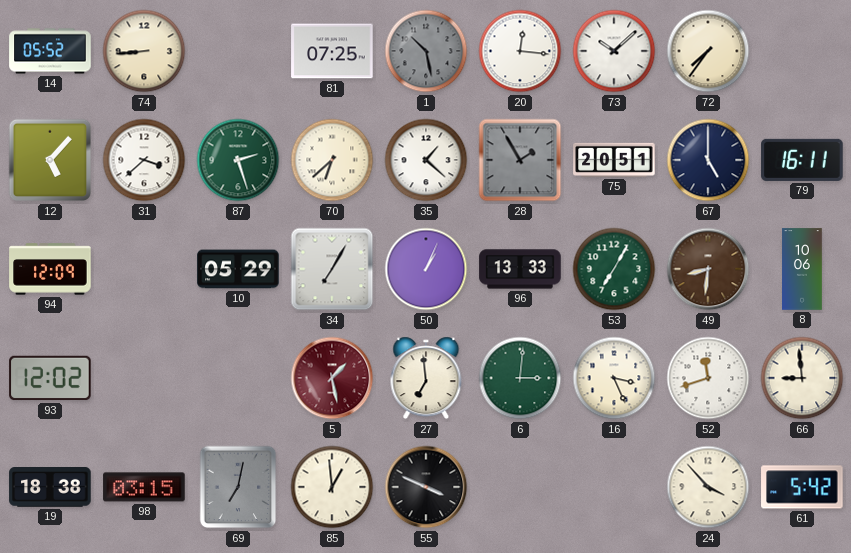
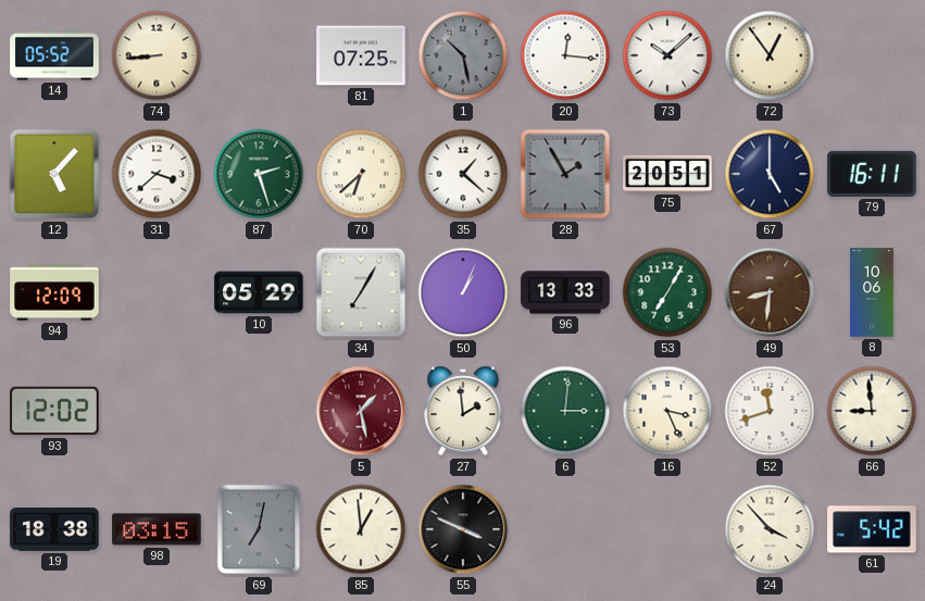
72: 7:36 -> 12:54 (770, 55)
27: 6:59 -> 1:59 (463, 411)
